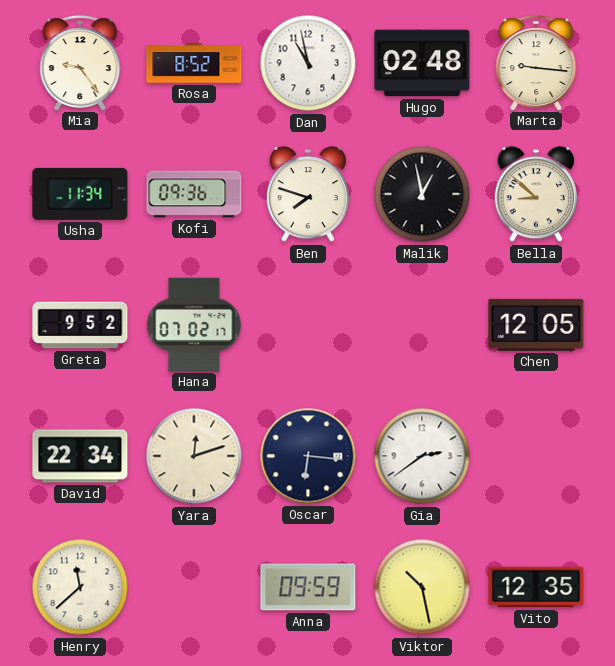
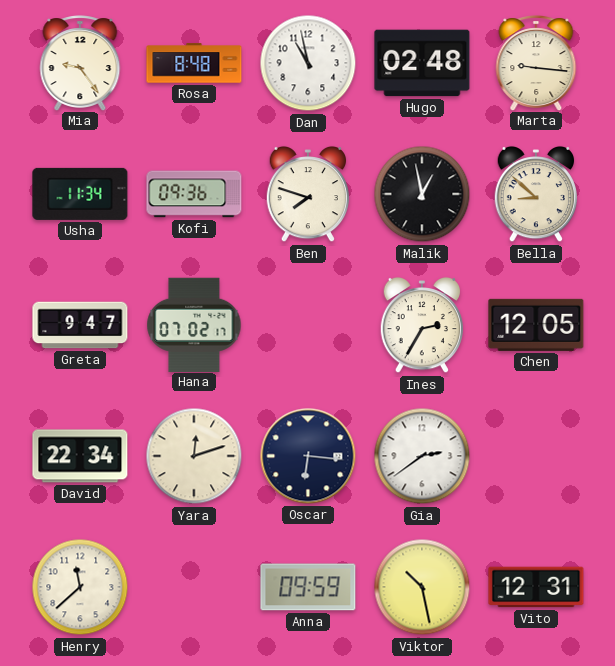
Rosa: 8:52 -> 8:48 (194, 63)
Greta: 9:52 -> 9:47 (80, 325)
Ines: none -> 2:35 (421, 325)
Vito: 12:35 -> 12:31 (536, 587)
